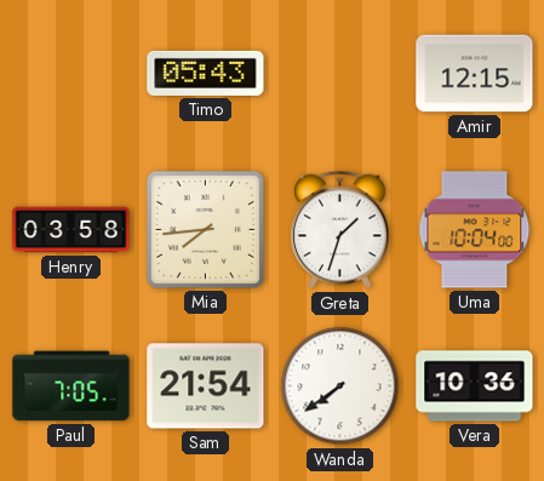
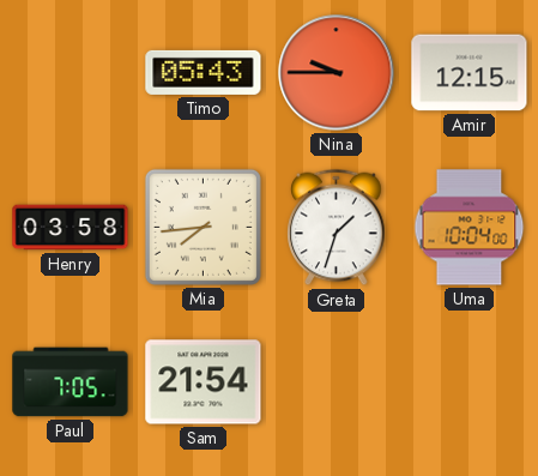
Nina: none -> 9:45 (337, 73)
Wanda: 7:39 -> none (340, 386)
Vera: 10:36 -> none (475, 386)
